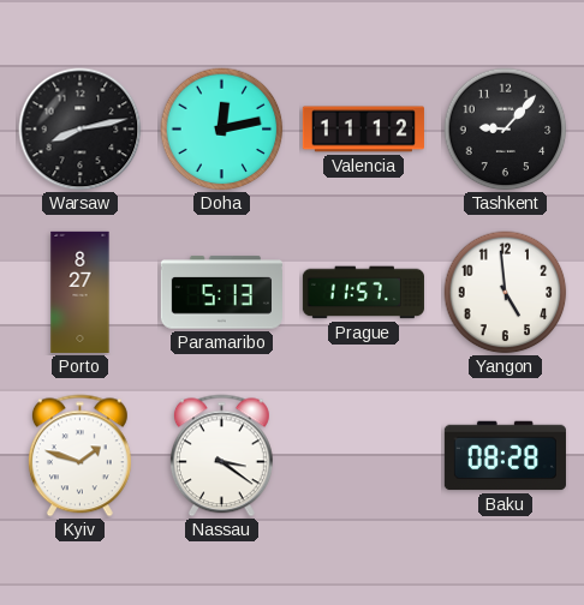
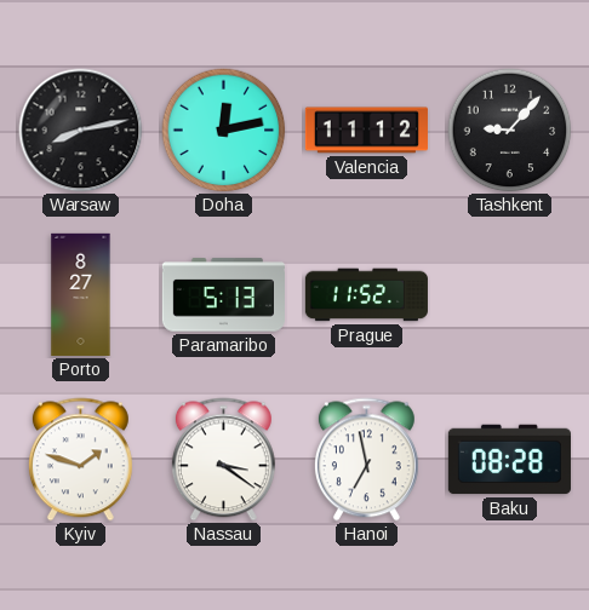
Prague: 11:57 -> 11:52 (366, 295)
Yangon: 4:59 -> none (506, 293)
Hanoi: none -> 6:58 (366, 460)
